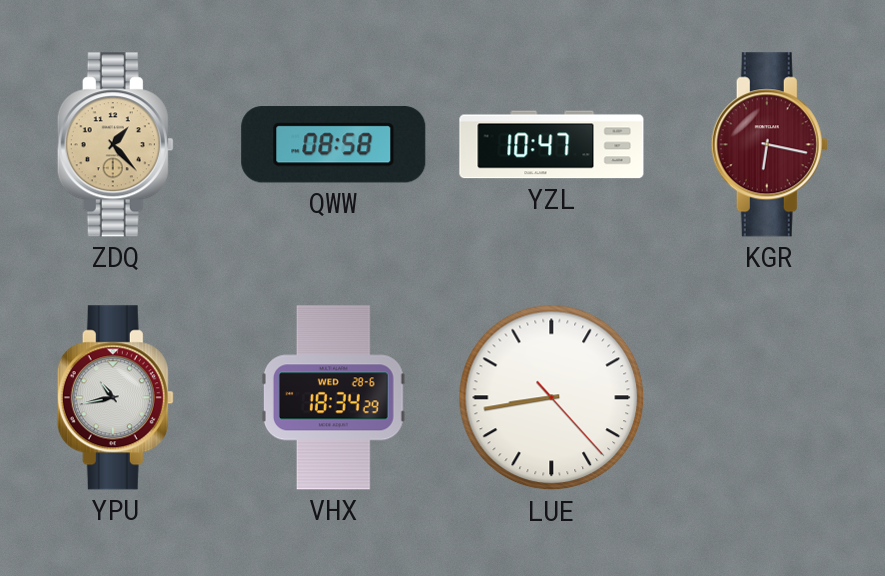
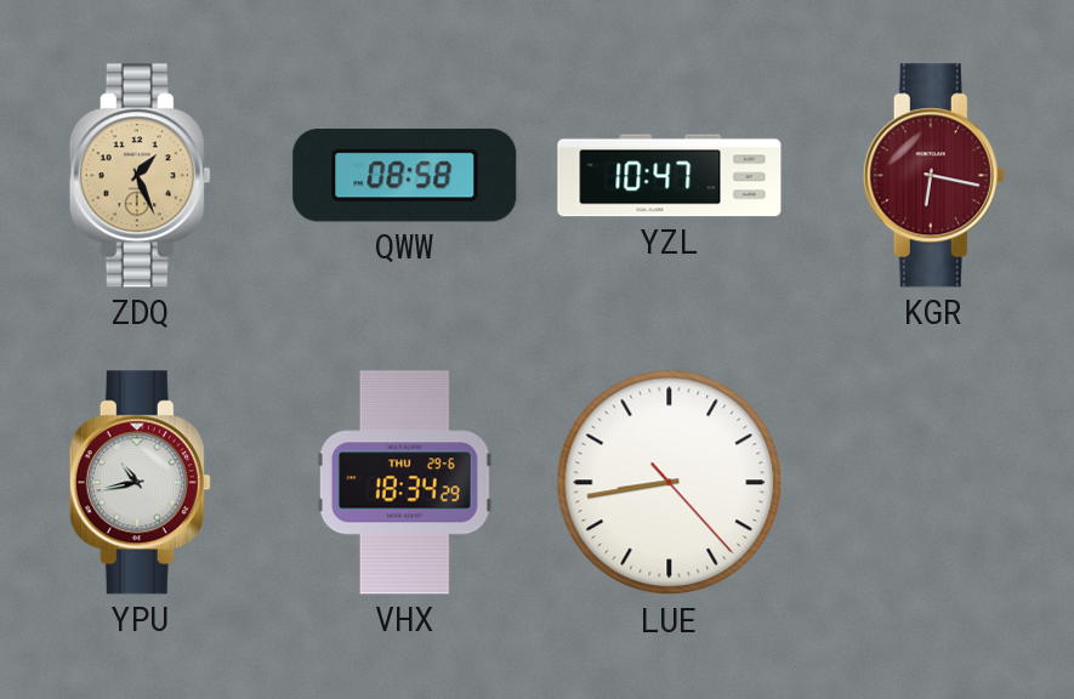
ZDQ: 1:23 -> 1:26 (140, 176)
VHX date: WED 28-6 -> THU 29-6 (404, 483)
